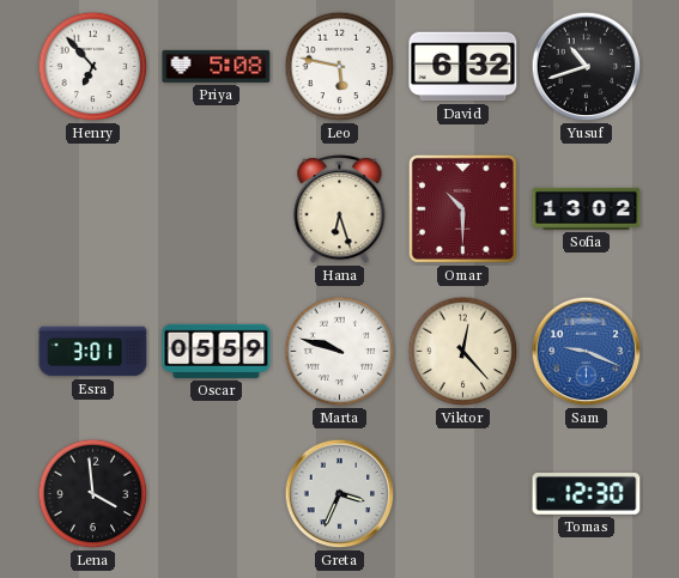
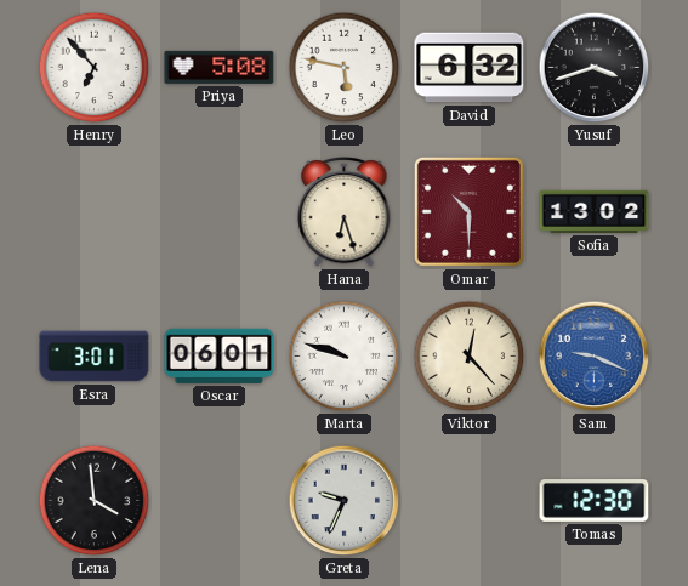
Yusuf: 10:42 -> 3:42 (595, 68)
Oscar: 05:59 -> 06:01 (220, 355)
Greta: 3:34 -> 9:34 (345, 501)
